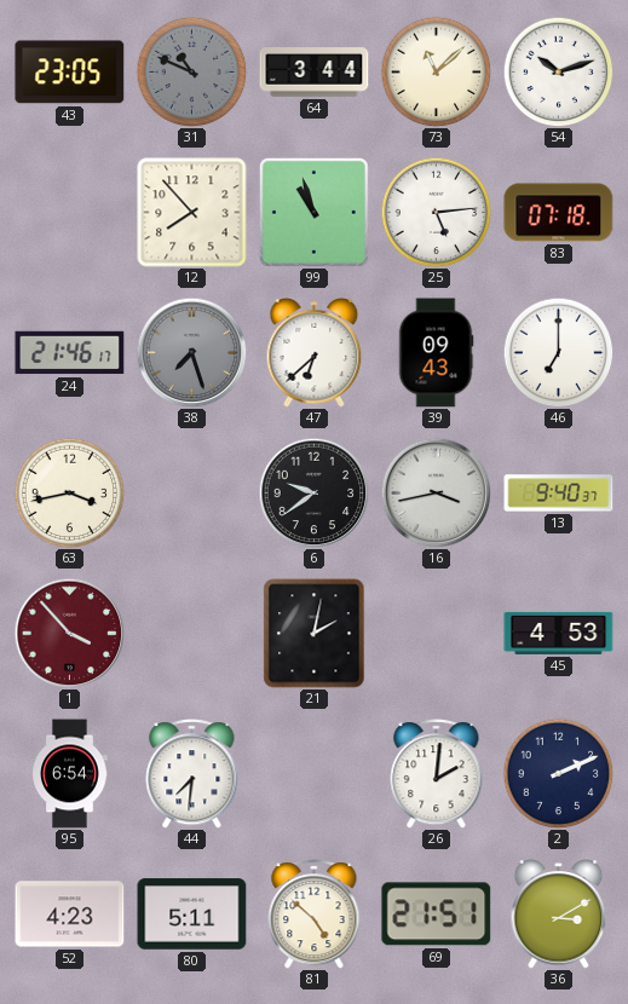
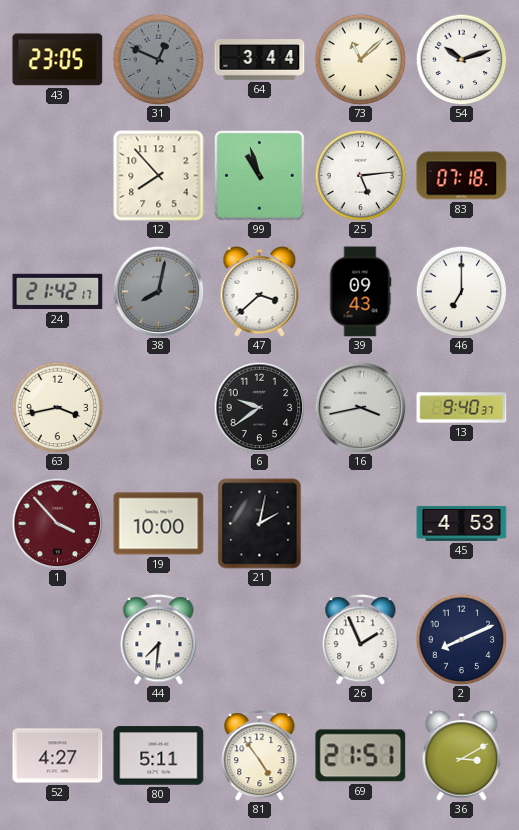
31: 10:49 -> 12:49 (158, 59)
24: 21:46 -> 21:42 (58, 292)
38: 7:27 -> 8:02 (158, 291)
47: 6:38 -> 3:38 (260, 292)
19: none -> 10:00 (159, 524)
95: 6:54 -> none (70, 774)
26: 2:01 -> 1:56 (361, 640)
2: 2:11 -> 8:11 (461, 639)
52: 4:23 -> 4:27 (58, 756)
81: 4:52 -> 4:54 (260, 756)
